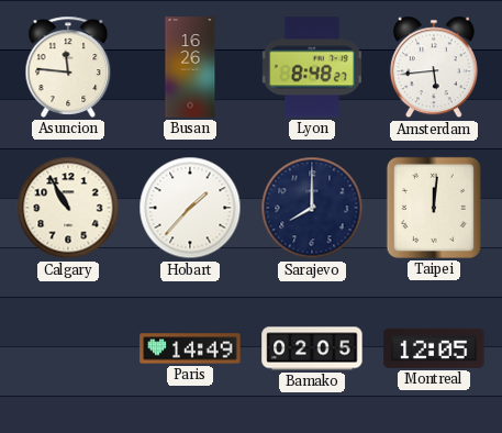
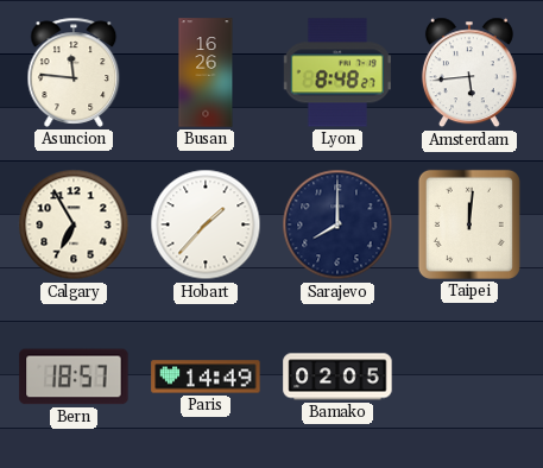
Calgary: 10:55 -> 6:55 (74, 224)
Bern: none -> 18:57 (74, 377)
Montreal: 12:05 -> none (434, 348)
